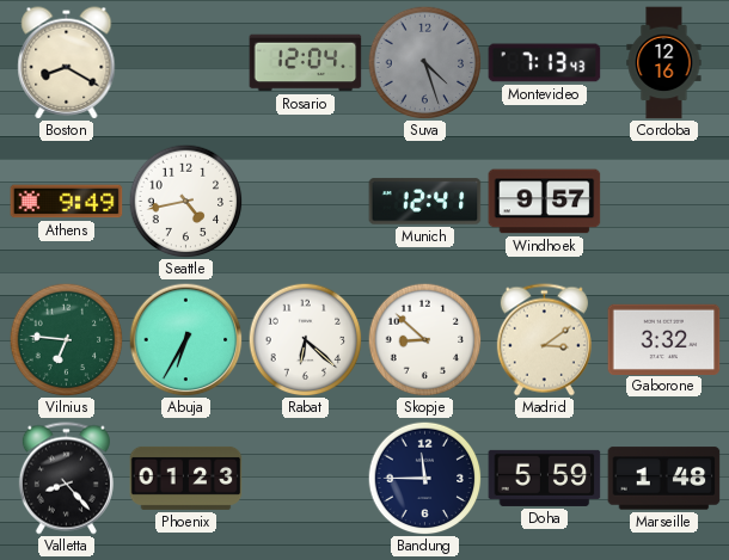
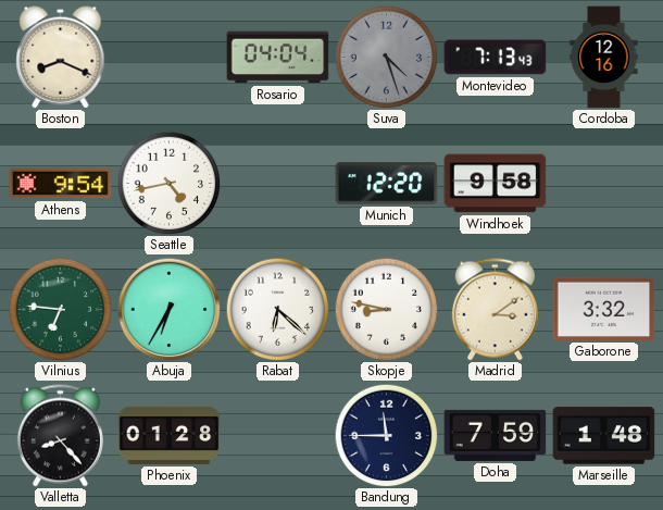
Boston: 8:20 -> 8:19 (61, 58)
Rosario: 12:04 -> 04:04 (278, 58)
Athens: 9:49 -> 9:54 (61, 184)
Munich: 12:41 -> 12:20 (387, 184)
Windhoek: 9:57 -> 9:58 (496, 184)
Skopje: 8:52 -> 8:47 (386, 309)
Phoenix: 01:23 -> 01:28 (170, 435)
Doha: 5:59 -> 7:59 (496, 435)
